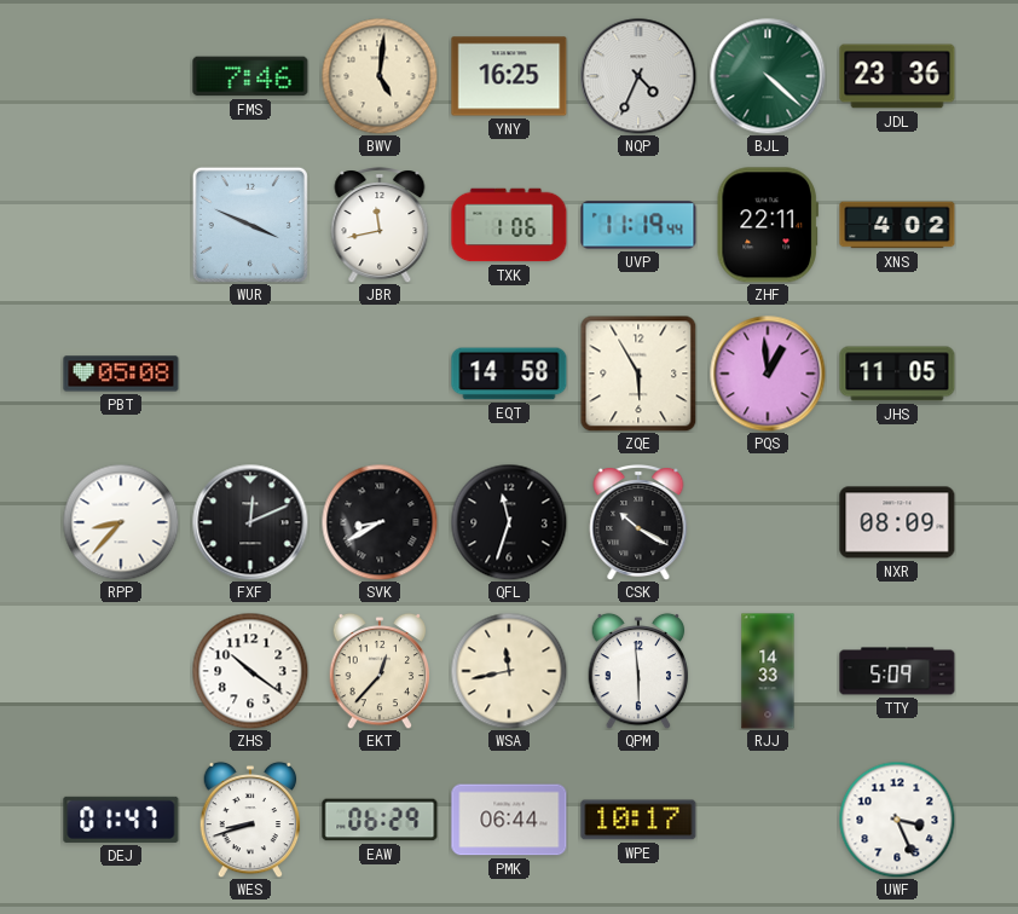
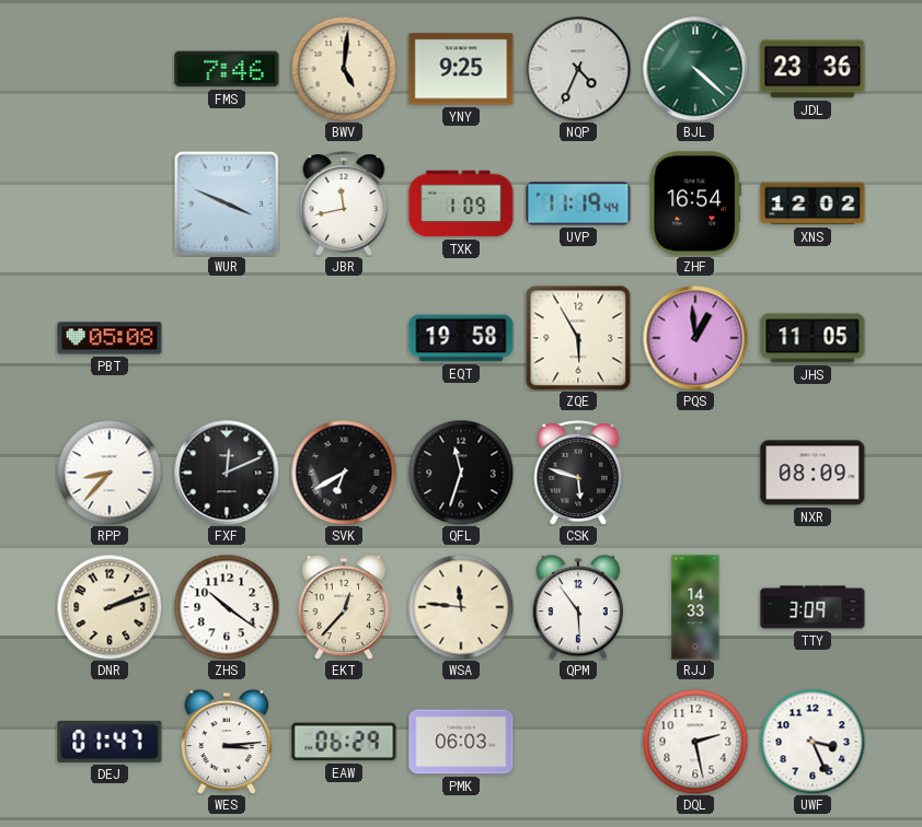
YNY: 16:25 -> 9:25 (461, 69)
TXK: 1:06 -> 1:09 (461, 203)
ZHF: 22:11 -> 16:54 (695, 203)
XNS: 4:02 -> 12:02 (812, 203)
EQT: 14:58 -> 19:58 (461, 338)
SVK: 8:40 -> 6:40 (344, 473)
CSK: 10:20 -> 5:48 (578, 474)
DNR: none -> 2:12 (110, 607)
WSA: 11:43 -> 11:46 (461, 607)
QPM: 5:59 -> 5:54 (578, 607)
TTY: 5:09 -> 3:09 (812, 607)
WES: 8:42 -> 3:14 (227, 742)
PMK: 06:44 -> 06:03 (461, 742)
WPE: 10:17 -> none (638, 820)
DQL: none -> 2:28 (695, 742)
